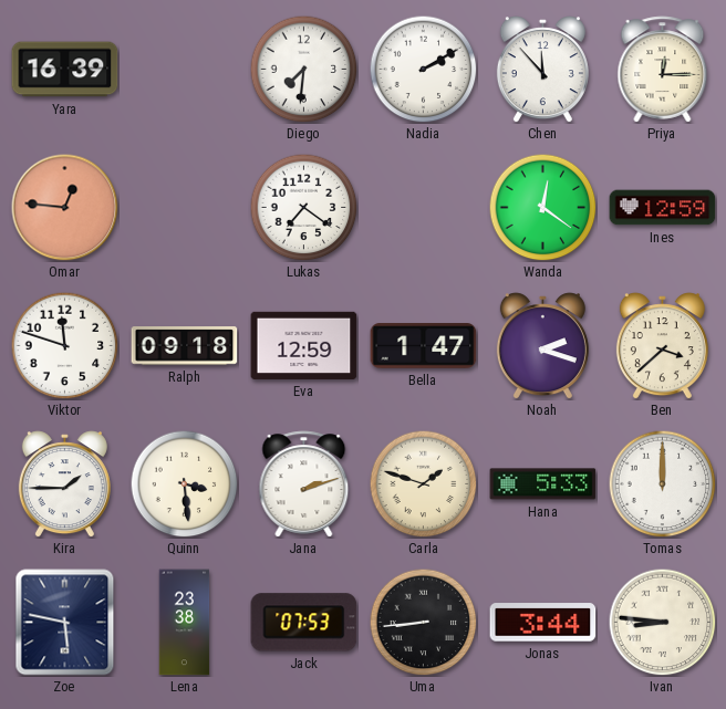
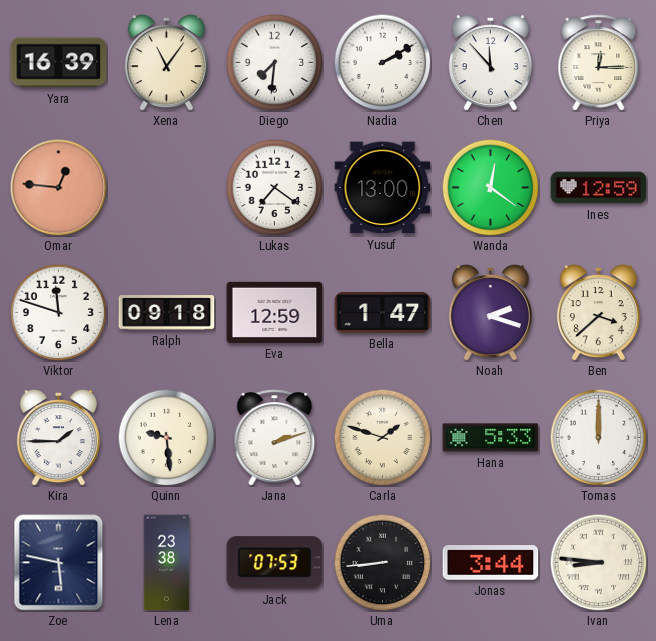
Xena: none -> 11:06 (166, 63)
Yusuf: none -> 13:00 (383, 188)
Quinn: 3:29 -> 9:29 (166, 437)
